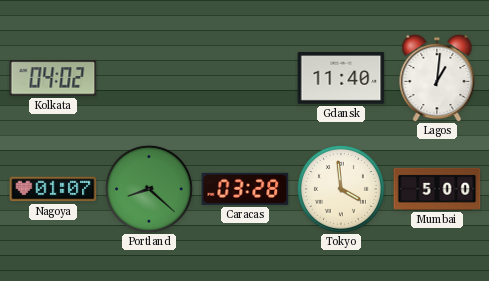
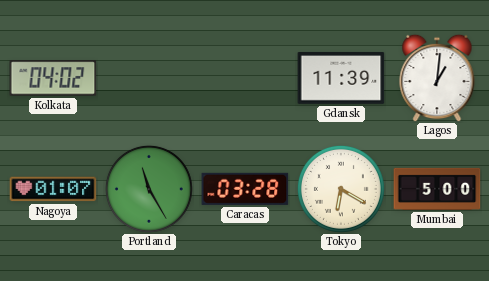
Gdansk: 11:40 -> 11:39 (341, 78)
Portland: 8:22 -> 11:25 (149, 189)
Tokyo: 3:59 -> 6:20 (341, 189)
